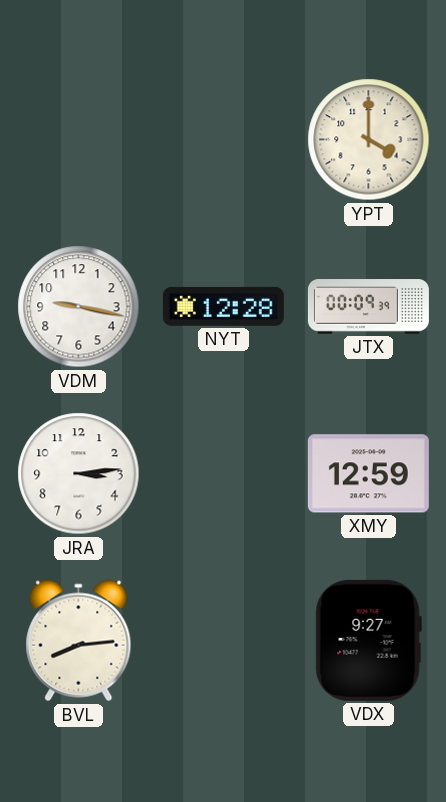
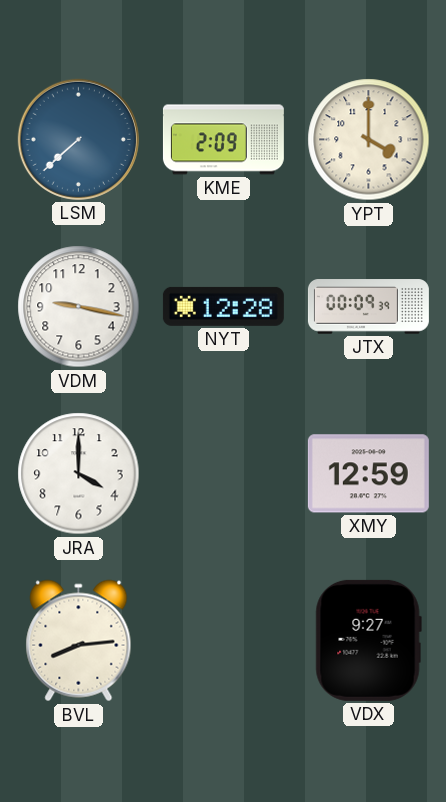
LSM: none -> 7:38 (78, 139)
KME: none -> 2:09 (223, 140)
JRA: 3:14 -> 4:00 (79, 474)
